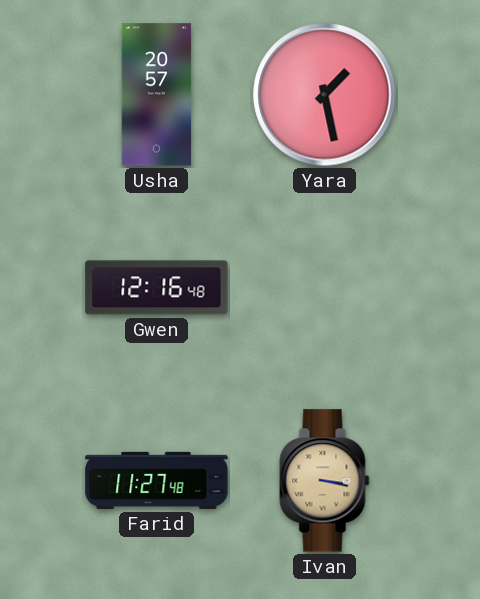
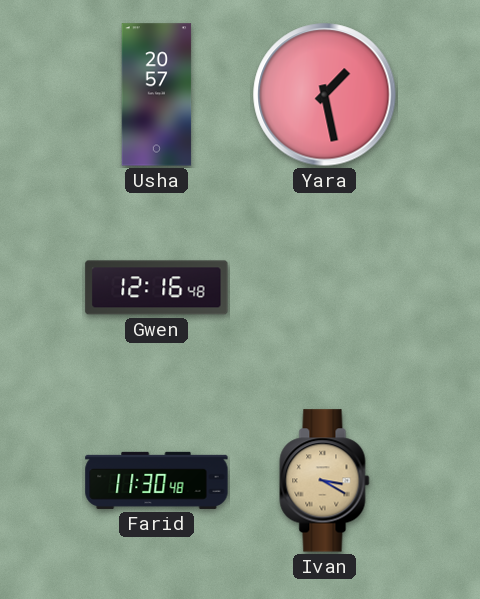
Farid: 11:27 -> 11:30 (157, 480)
Ivan: 3:17 -> 3:20 (325, 481)
